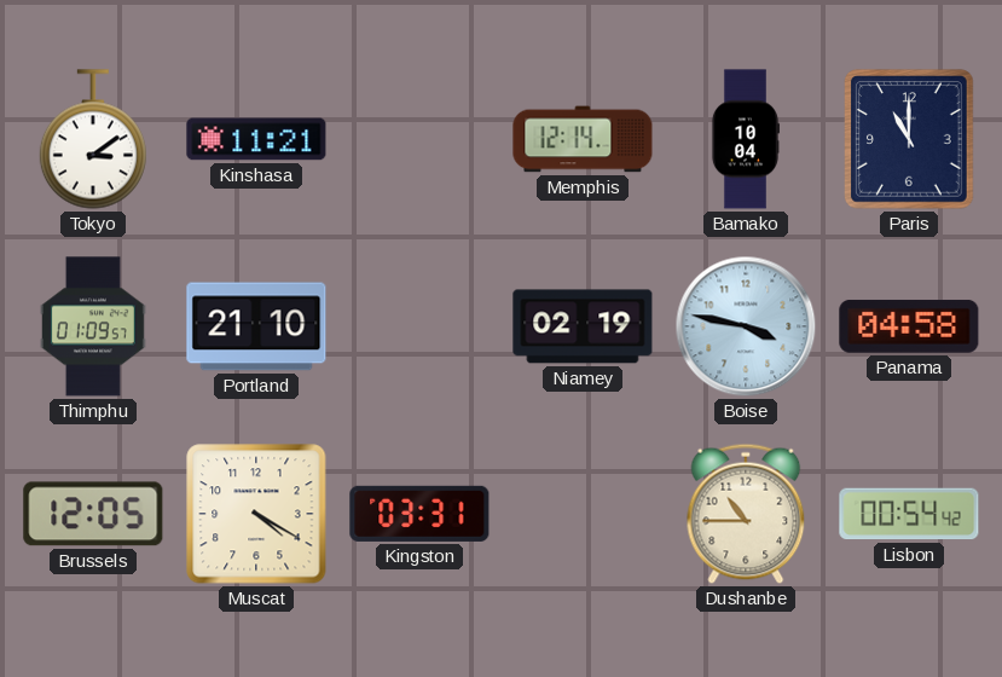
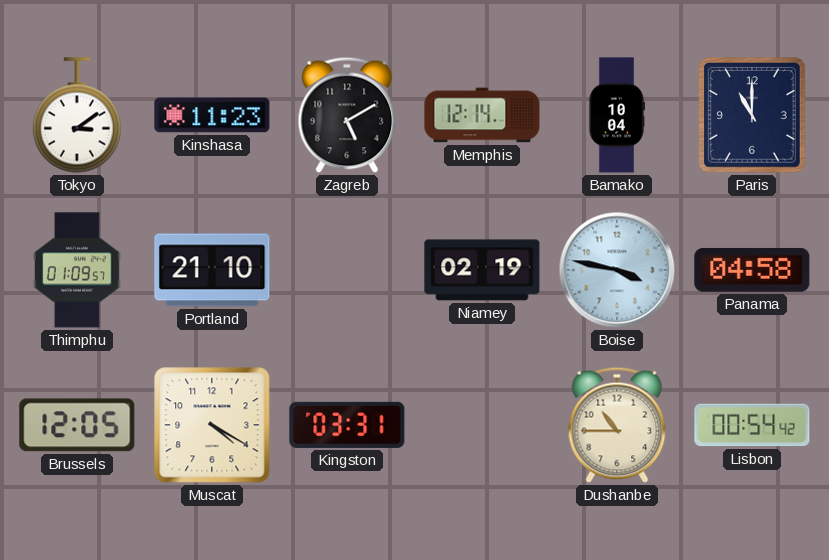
Kinshasa: 11:21 -> 11:23 (212, 115)
Zagreb: none -> 5:10 (347, 115)
